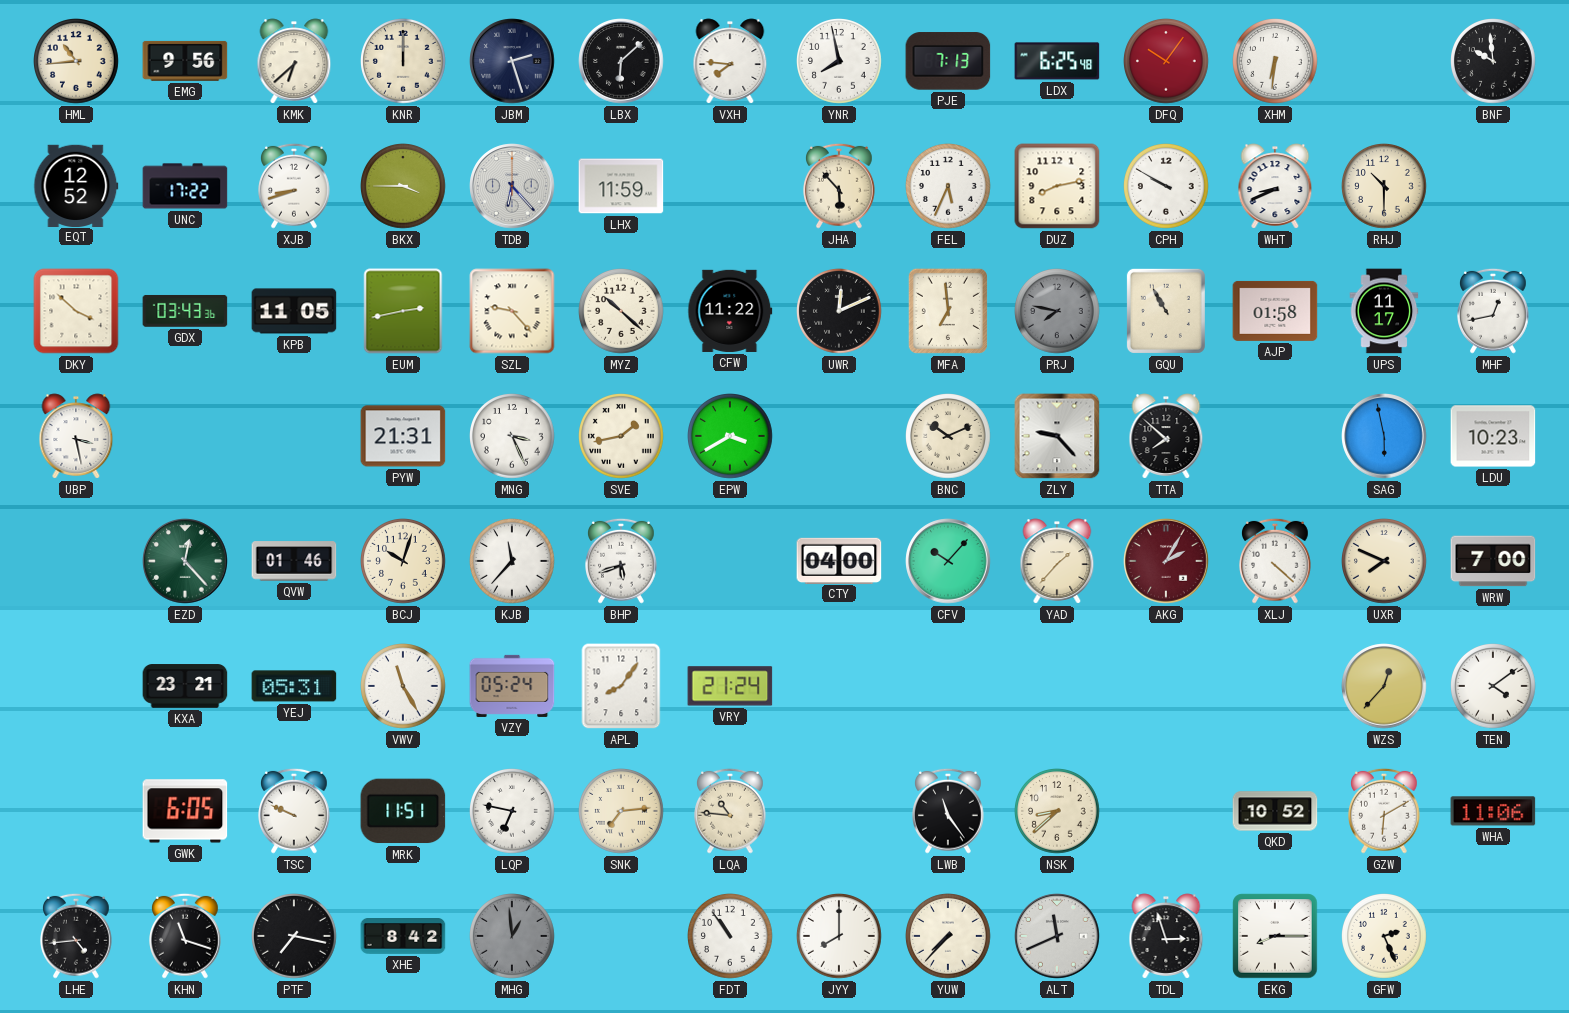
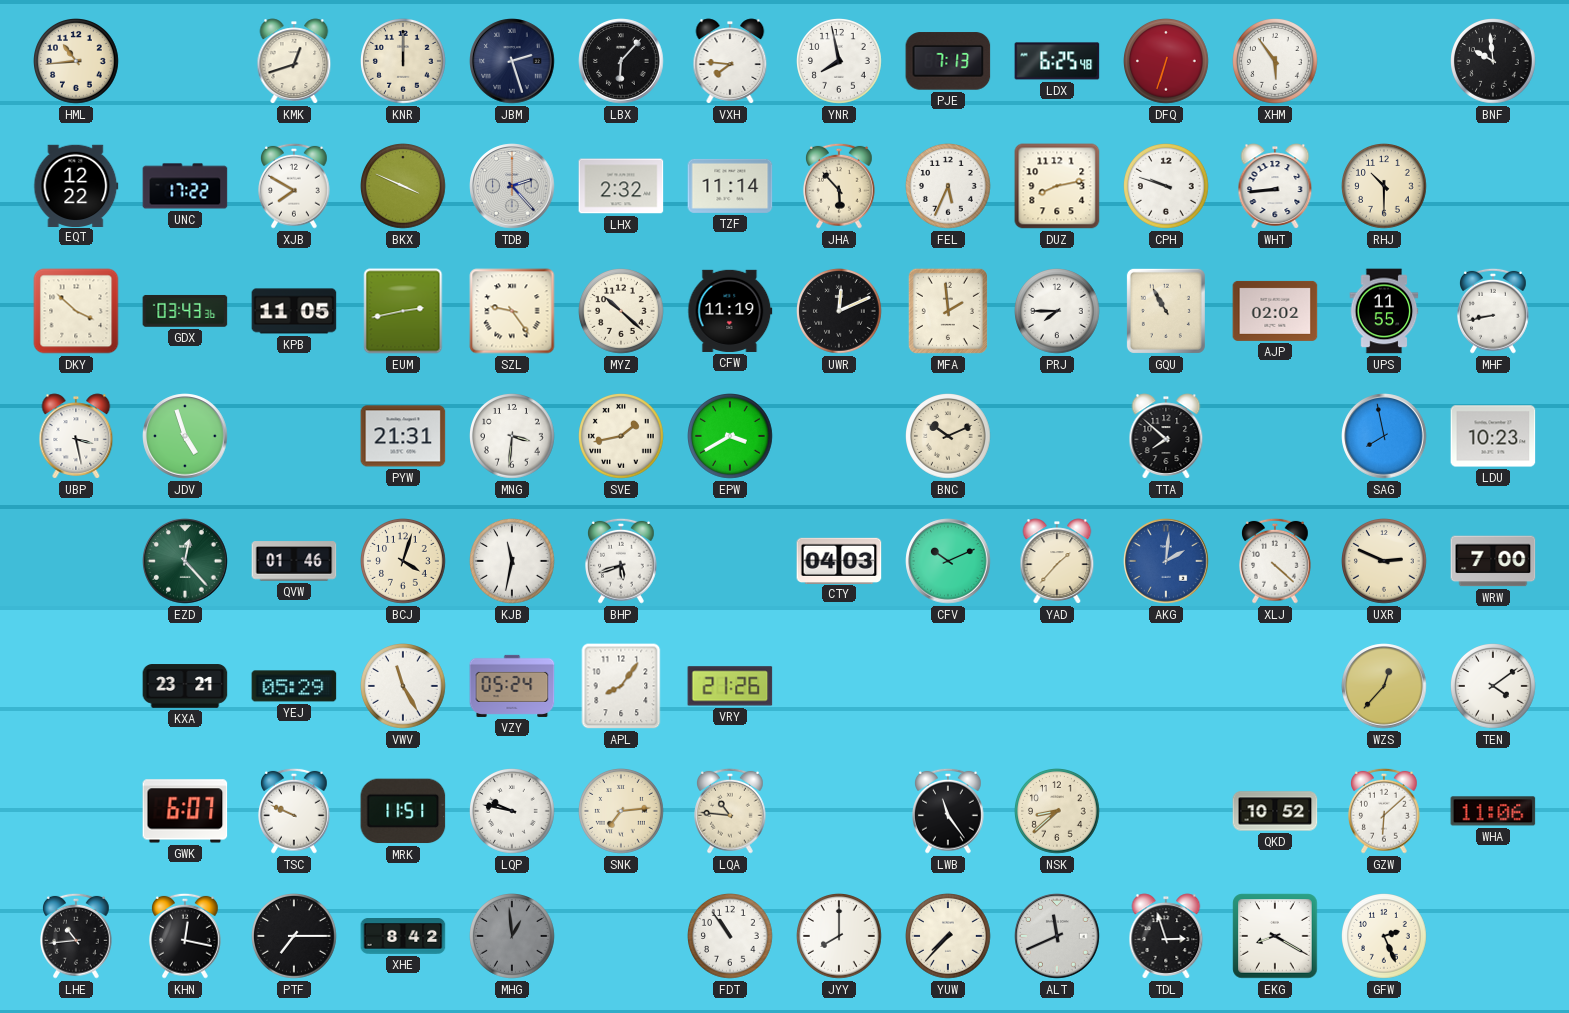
EMG: 9:56 -> none (185, 61)
KMK: 6:38 -> 12:42 (294, 61)
LBX: 6:08 -> 6:07 (621, 61)
DFQ: 10:06 -> 6:33 (1167, 62)
XHM: 6:31 -> 5:54 (1276, 62)
EQT: 12:52 -> 12:22 (76, 185)
XJB: 8:42 -> 7:50 (295, 186)
BKX: 3:45 -> 3:49 (404, 187)
TDB: 6:23 -> 2:23 (512, 186)
LHX: 11:59 -> 2:32 (621, 186)
TZF: none -> 11:14 (730, 186)
CPH: 9:50 -> 9:48 (1167, 187)
WHT: 8:41 -> 8:44 (1275, 186)
SZL: 9:23 -> 9:24 (512, 311)
CFW: 11:22 -> 11:19 (730, 311)
MFA: 6:59 -> 1:59 (948, 311)
PRJ: 7:47 -> 7:45 (1058, 312)
PRJ dial: grey -> white (1058, 312)
AJP: 01:58 -> 02:02 (1275, 311)
UPS: 11:17 -> 11:55 (1384, 311)
MHF: 12:43 -> 8:43 (1494, 311)
JDV: none -> 4:57 (185, 436)
MNG: 3:26 -> 3:31 (513, 437)
ZLY: 9:23 -> none (1057, 436)
SAG: 5:58 -> 7:58 (1384, 436)
BCJ: 10:03 -> 4:03 (404, 562)
KJB: 11:37 -> 11:32 (513, 562)
CTY: 04:00 -> 04:03 (839, 560)
CFV: 10:07 -> 10:11 (948, 561)
AKG: 2:05 -> 2:01 (1166, 561)
AKG dial: burgundy -> blue (1166, 561)
UXR: 7:49 -> 2:49 (1385, 562)
YEJ: 05:31 -> 05:29 (294, 686)
VRY: 21:24 -> 21:26 (730, 686)
GWK: 6:05 -> 6:07 (185, 811)
LQP: 6:47 -> 9:47 (513, 812)
GZW: 6:10 -> 6:08 (1385, 811)
LHE: 4:44 -> 10:44 (77, 936)
KHN: 11:18 -> 12:17 (186, 936)
PTF: 7:17 -> 7:15 (295, 937)
EKG: 8:15 -> 8:20 (1275, 936)
